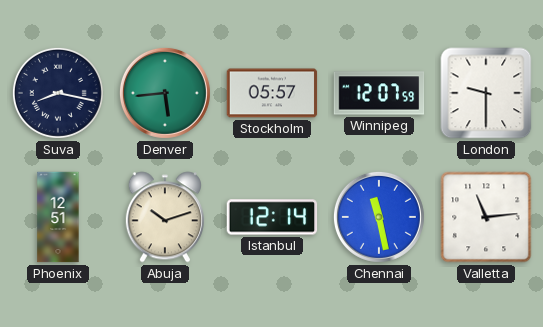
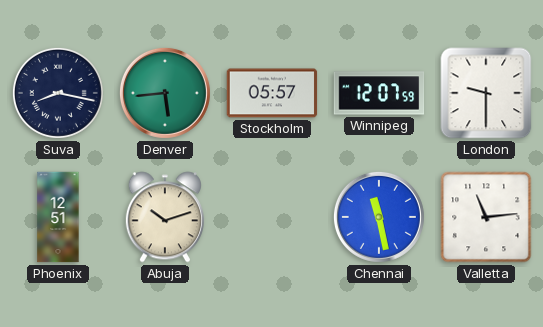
Istanbul: 12:14 -> none (272, 217)
